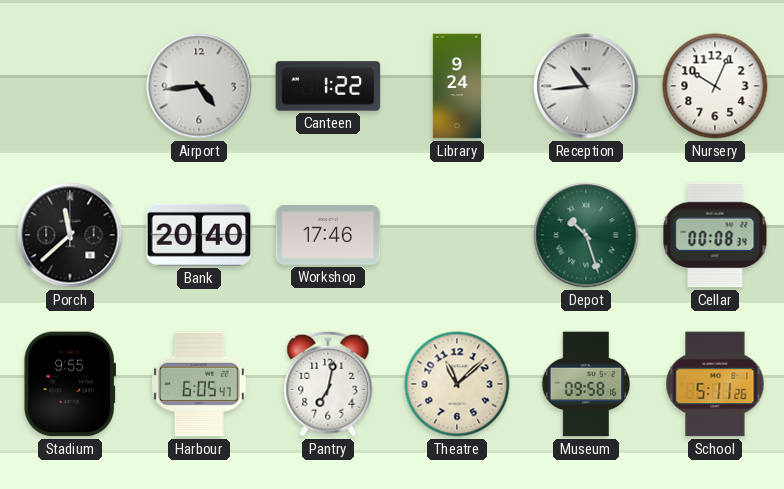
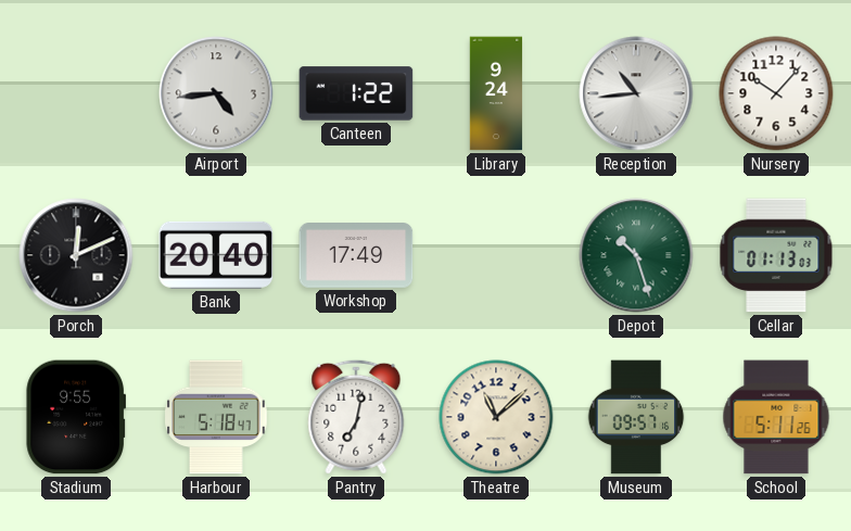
Nursery: 10:04 -> 10:07 (776, 93)
Porch: 11:38 -> 12:11 (76, 255)
Workshop: 17:46 -> 17:49 (356, 256)
Cellar: 00:08 -> 01:13 (776, 255)
Harbour: 6:05 -> 5:18 (217, 417)
Museum: 09:58 -> 09:57 (636, 417)
